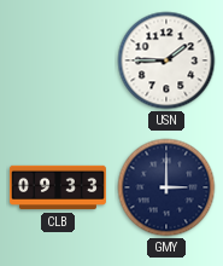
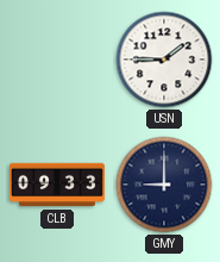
GMY: 3:00 -> 9:00 (164, 185)
